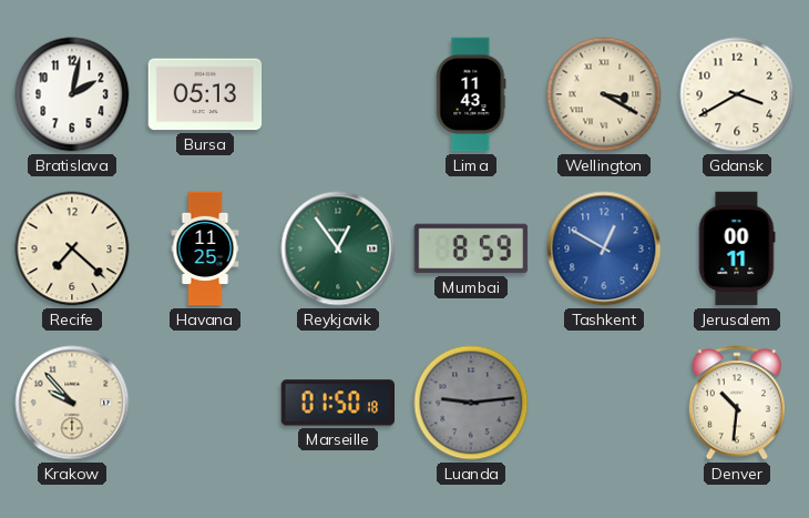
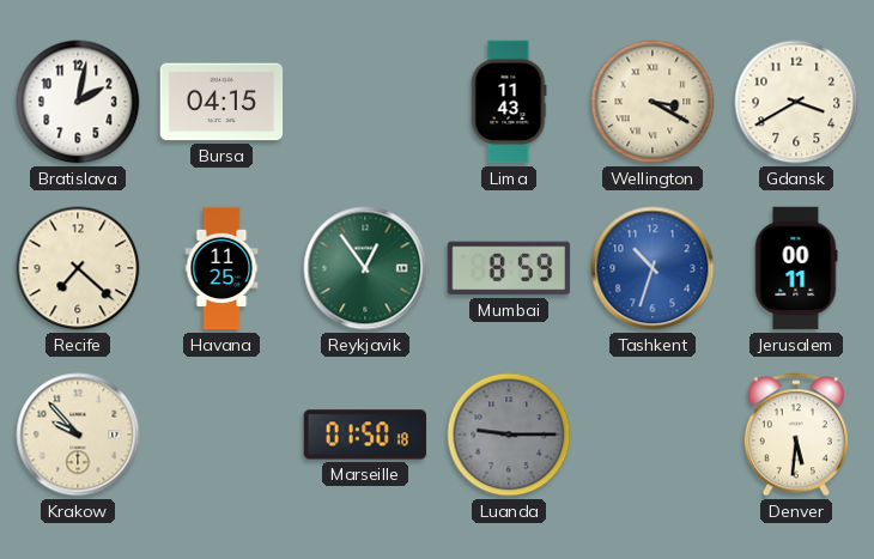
Bursa: 05:13 -> 04:15 (221, 102)
Tashkent: 12:50 -> 10:33 (653, 268)
Luanda: 9:14 -> 9:15 (509, 435)
Denver: 10:31 -> 5:31 (796, 435)
